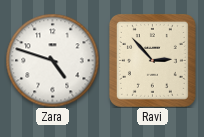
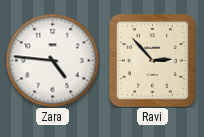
Zara: 4:48 -> 4:46 (52, 60)
